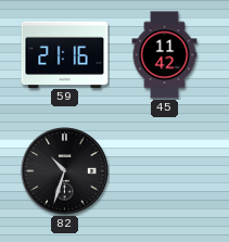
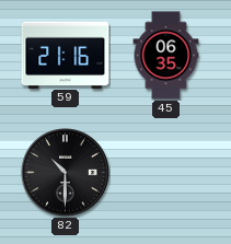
45: 11:42 -> 06:35 (166, 56)
82: 10:33 -> 10:30 (66, 173)
